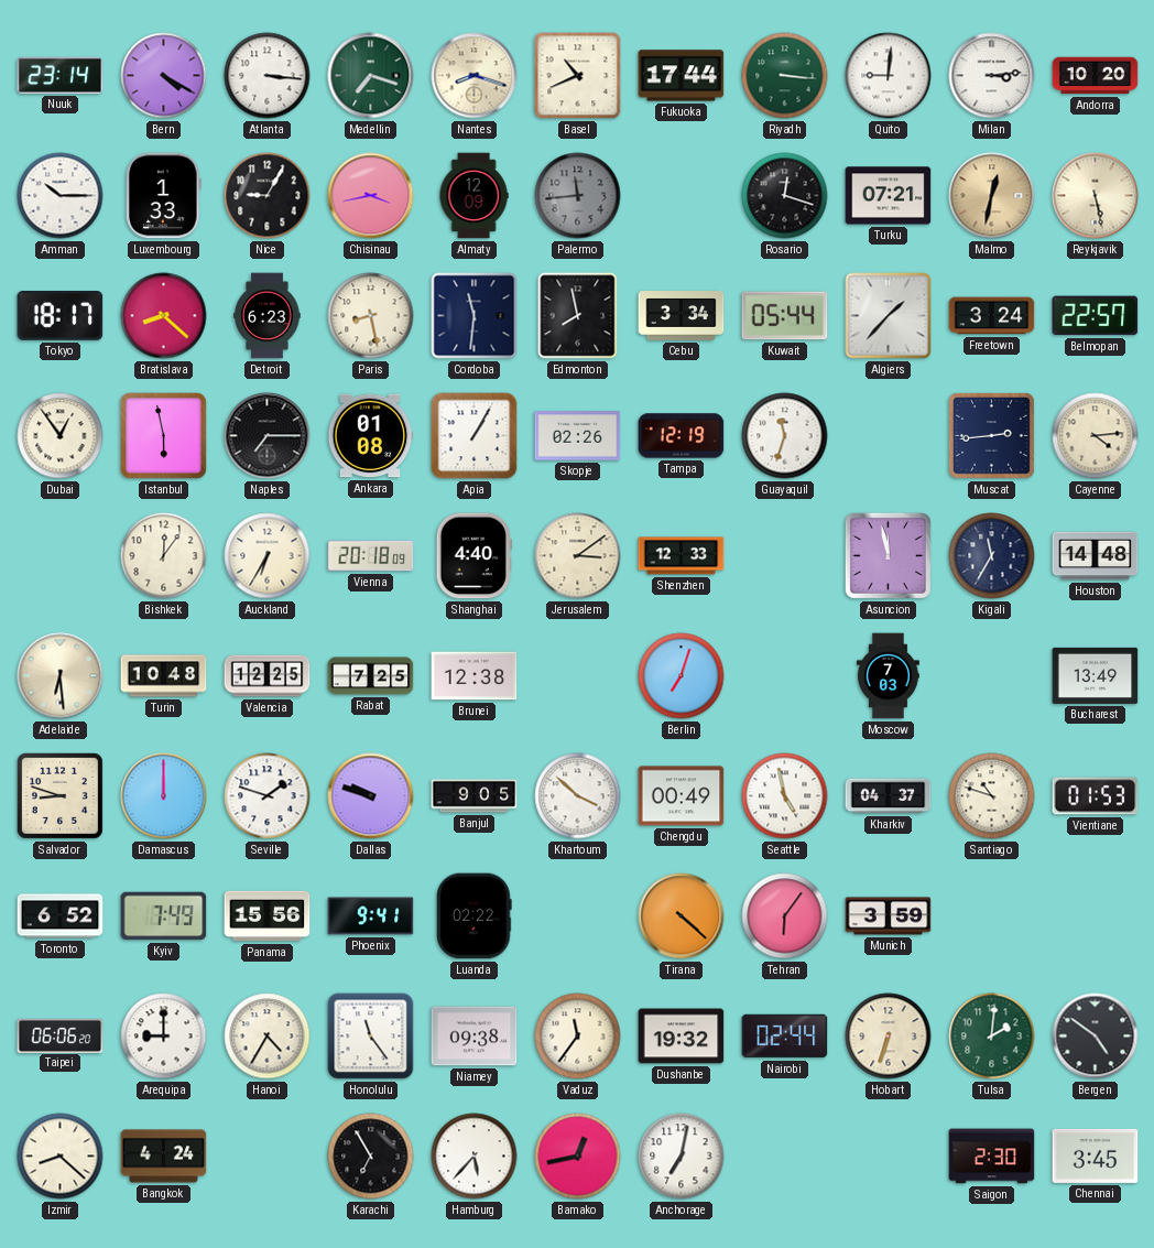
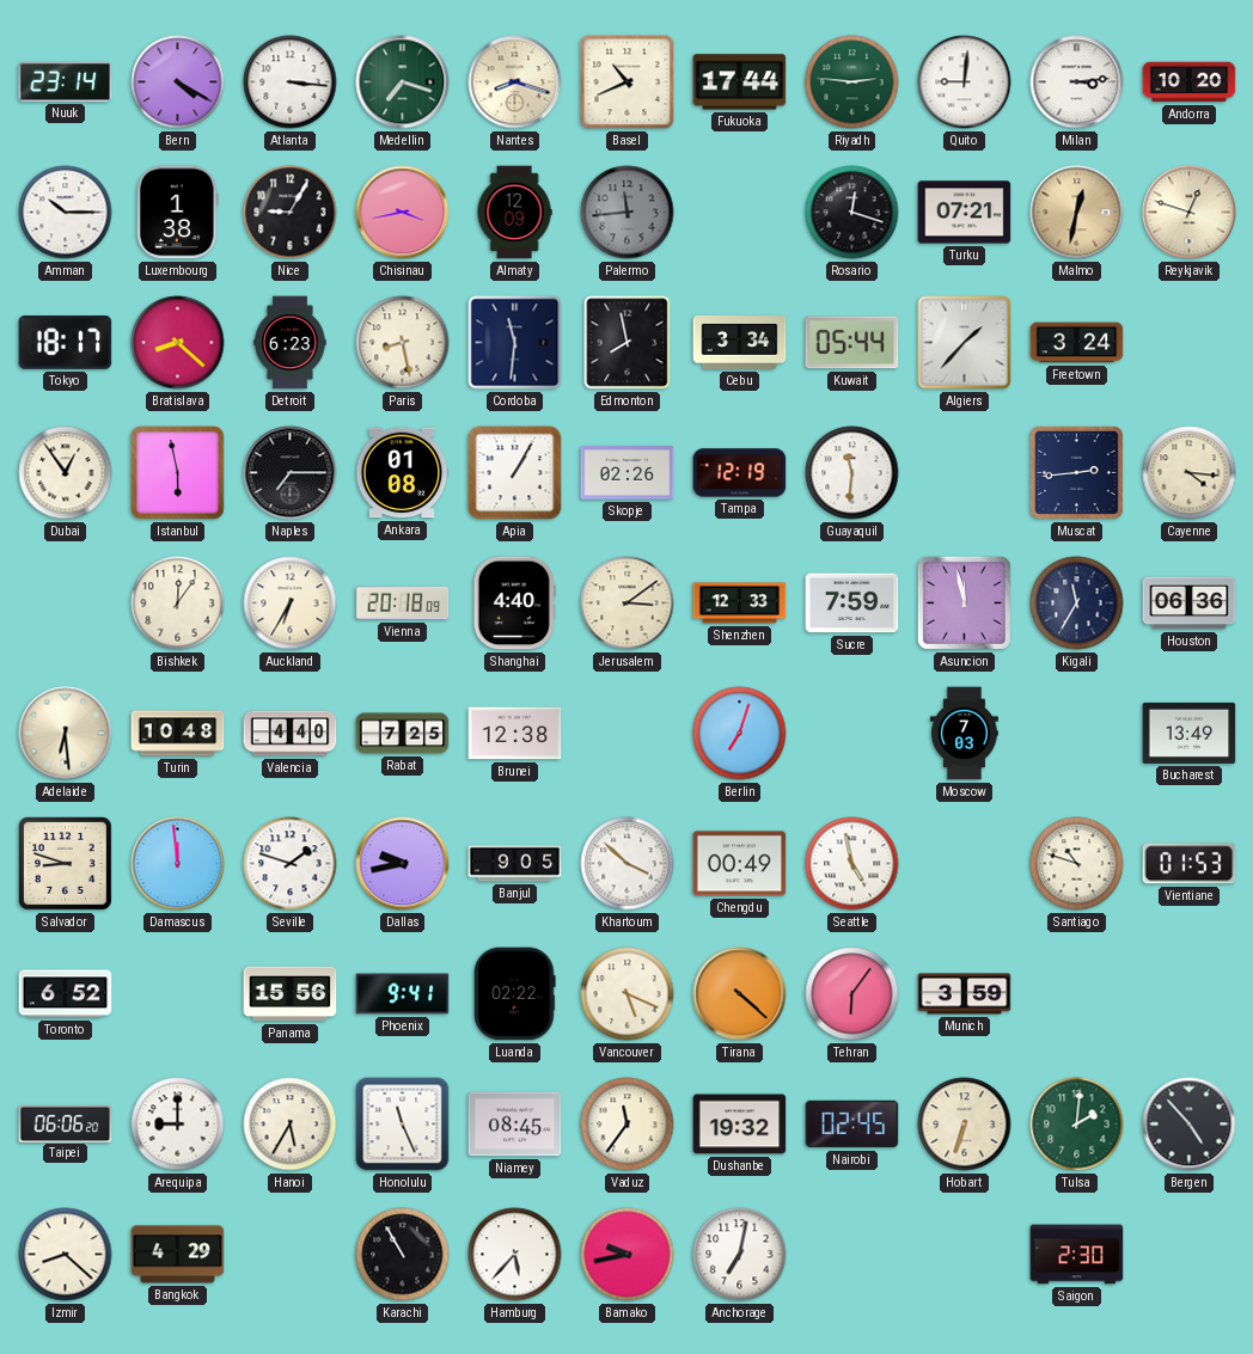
Riyadh: 3:16 -> 2:46 (852, 82)
Luxembourg: 1:33 -> 1:38 (178, 213)
Reykjavik: 5:28 -> 12:48 (1190, 213)
Belmopan: 22:57 -> none (1096, 316)
Guayaquil: 11:33 -> 11:31 (852, 473)
Cayenne: 4:14 -> 4:16 (1190, 473)
Sucre: none -> 7:59 (852, 604)
Houston: 14:48 -> 06:36 (1190, 604)
Valencia: 12:25 -> 4:40 (291, 734)
Damascus: 12:00 -> 11:59 (178, 864)
Dallas: 9:48 -> 9:43 (403, 864)
Kharkiv: 04:37 -> none (889, 796)
Kyiv: 7:49 -> none (164, 916)
Vancouver: none -> 5:19 (628, 994)
Hanoi: 4:35 -> 5:35 (291, 1125)
Honolulu: 11:24 -> 11:26 (403, 1125)
Niamey: 09:38 -> 08:45 (515, 1125)
Nairobi: 02:44 -> 02:45 (852, 1125)
Bergen: 4:51 -> 4:53 (1190, 1125)
Bangkok: 4:24 -> 4:29 (178, 1255)
Karachi: 6:55 -> 10:55 (403, 1255)
Bamako: 12:43 -> 9:43 (628, 1255)
Chennai: 3:45 -> none (1096, 1155)
